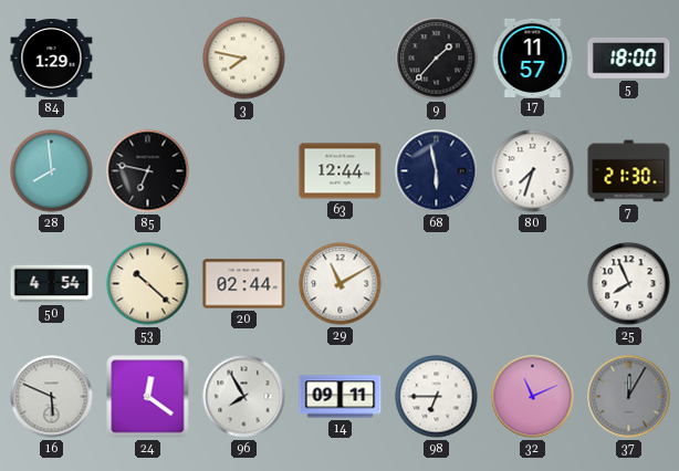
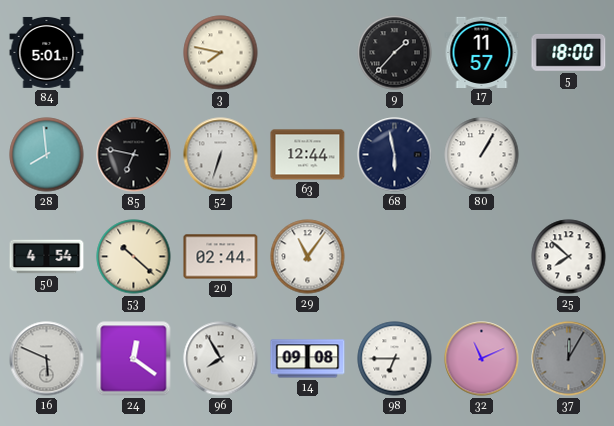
84: 1:29 -> 5:01 (47, 52)
52: none -> 6:33 (221, 155)
80: 7:33 -> 1:05 (482, 155)
7: 21:30 -> none (629, 171)
29: 11:10 -> 11:06 (308, 257)
25: 7:56 -> 7:52 (569, 257)
14: 09:11 -> 09:08 (308, 359)
